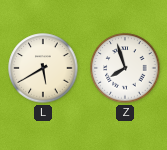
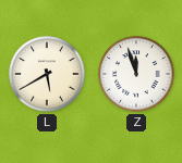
Z: 7:57 -> 11:57 (136, 74)
